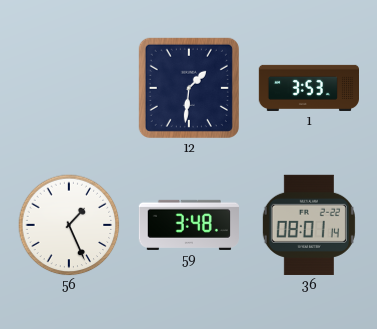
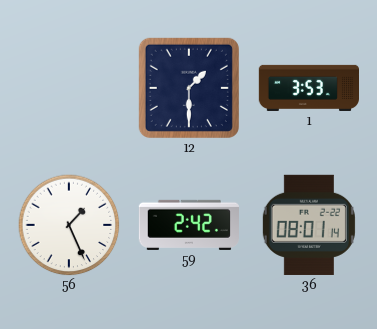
12: 1:31 -> 1:30 (189, 88)
59: 3:48 -> 2:42 (188, 225)
